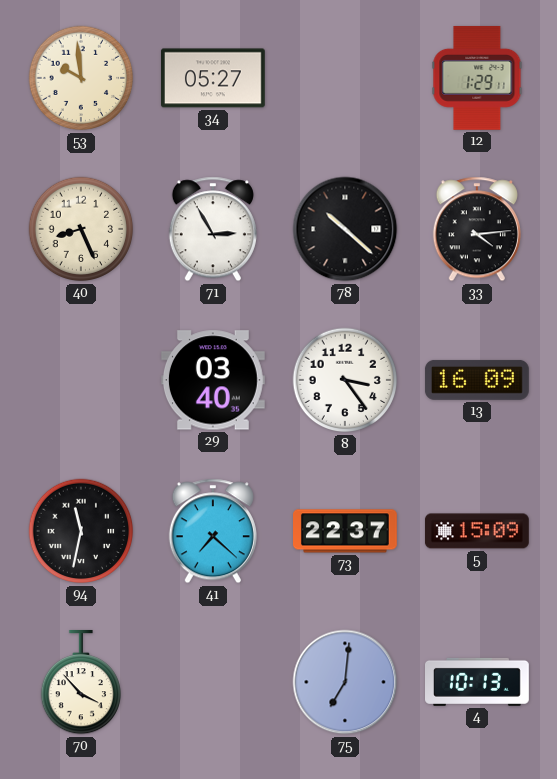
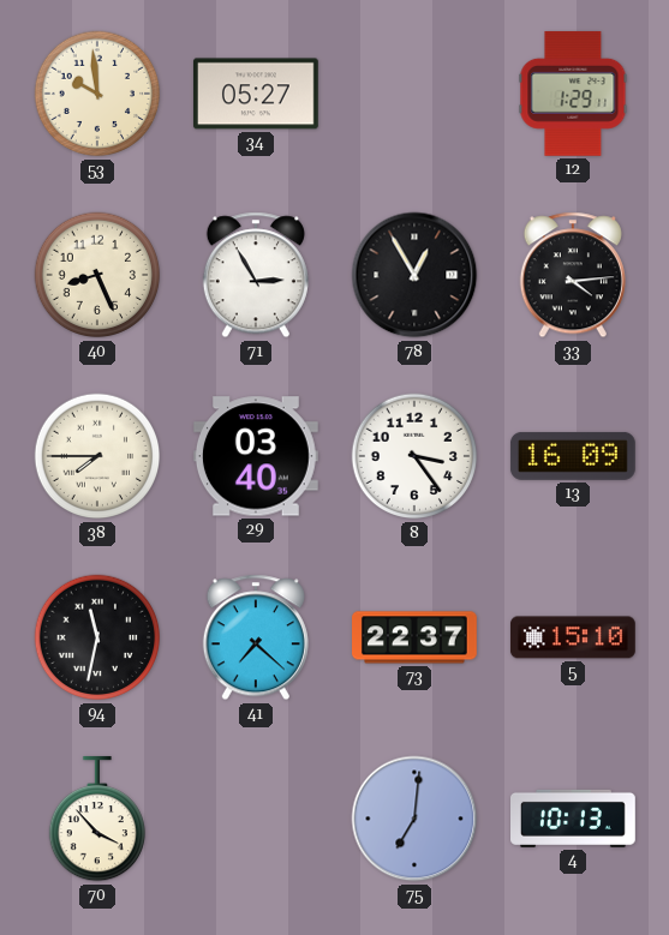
78: 10:22 -> 12:55 (414, 275)
38: none -> 7:45 (97, 456)
5: 15:09 -> 15:10 (573, 637)
